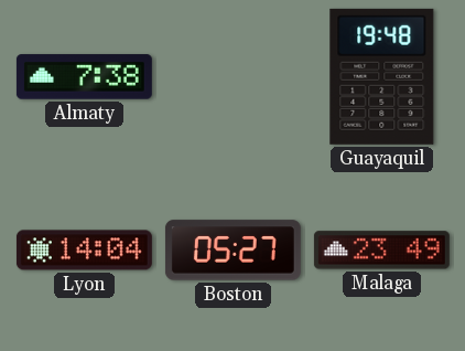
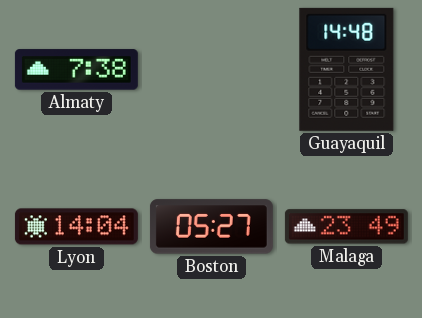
Guayaquil: 19:48 -> 14:48 (347, 69)
